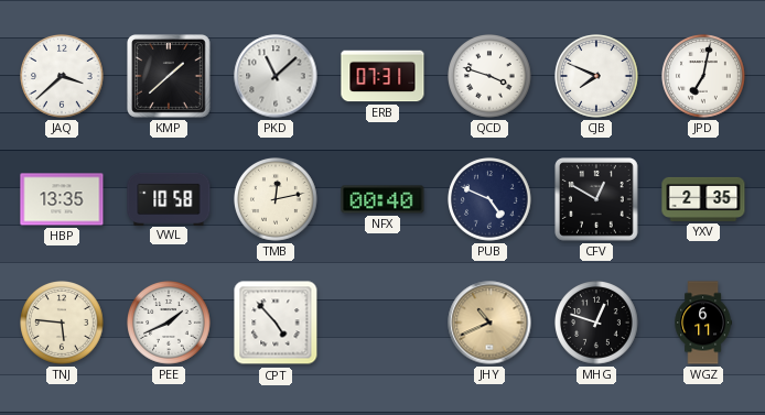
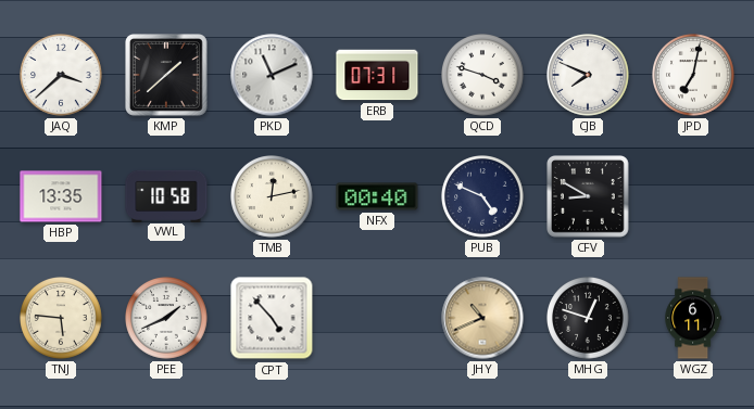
PKD: 11:08 -> 11:11 (272, 75)
CFV: 12:50 -> 8:50 (589, 197)
YXV: 2:35 -> none (703, 199)
